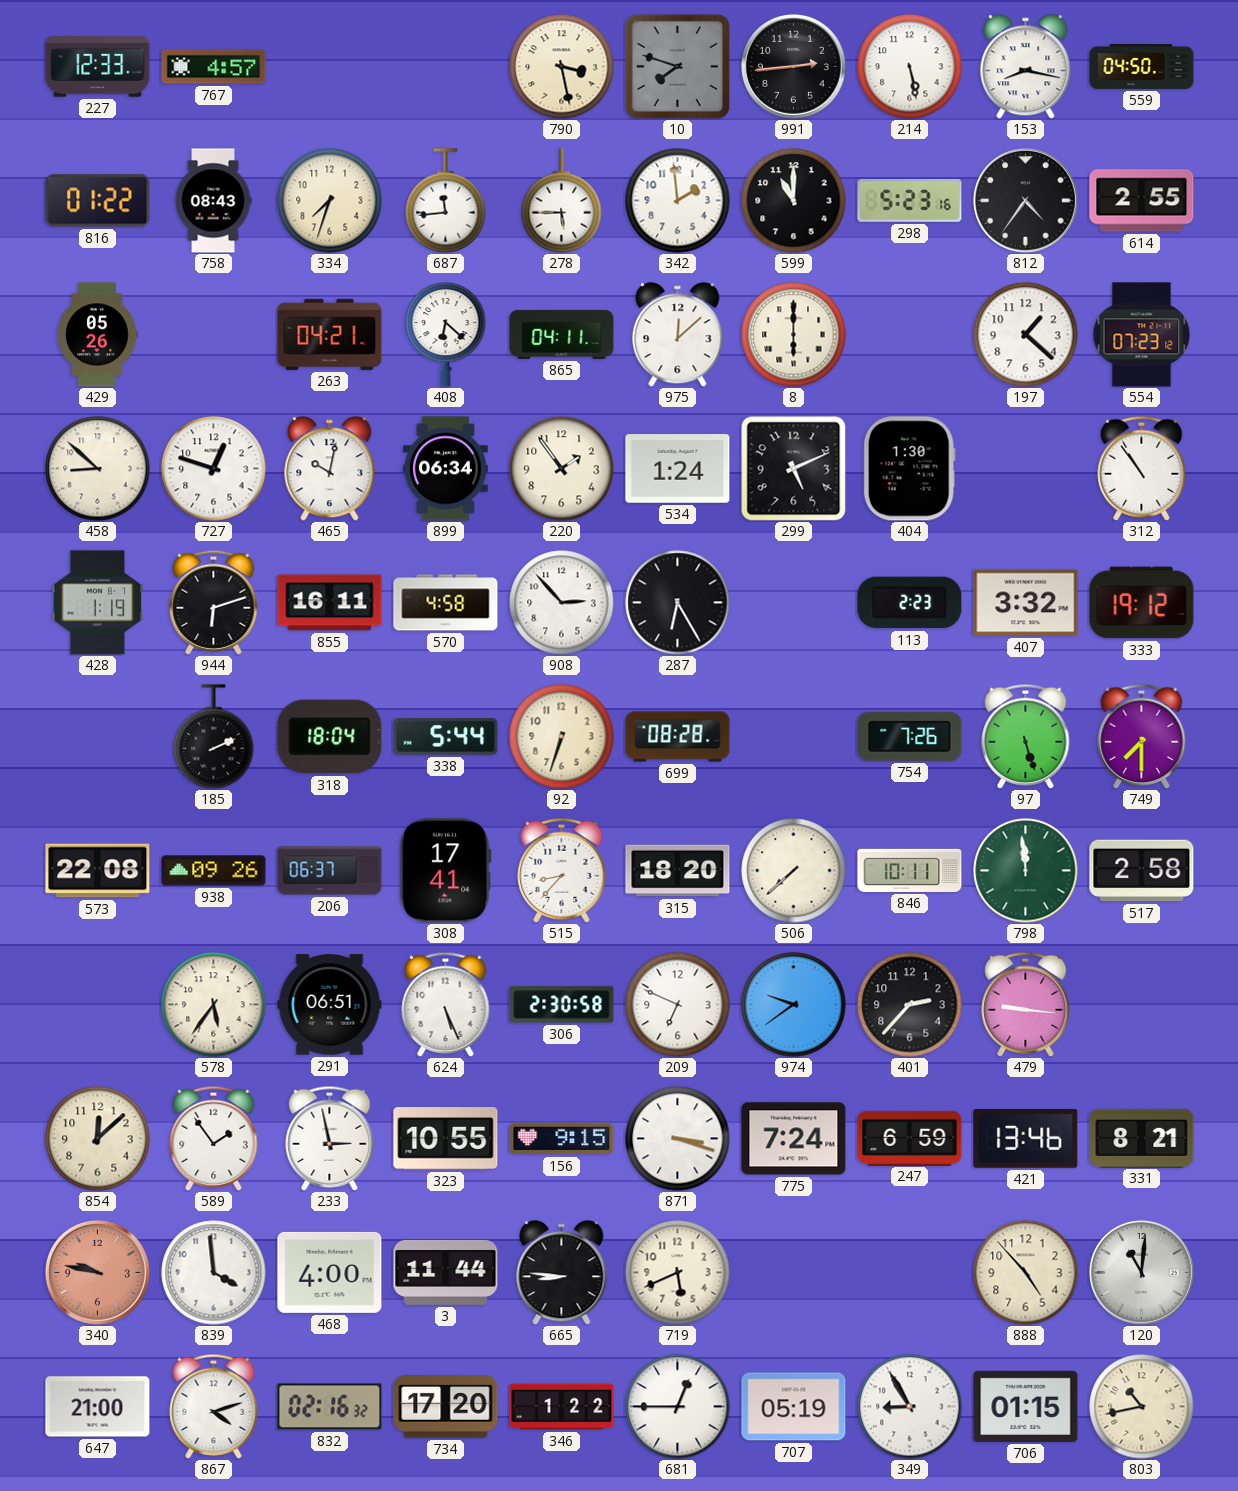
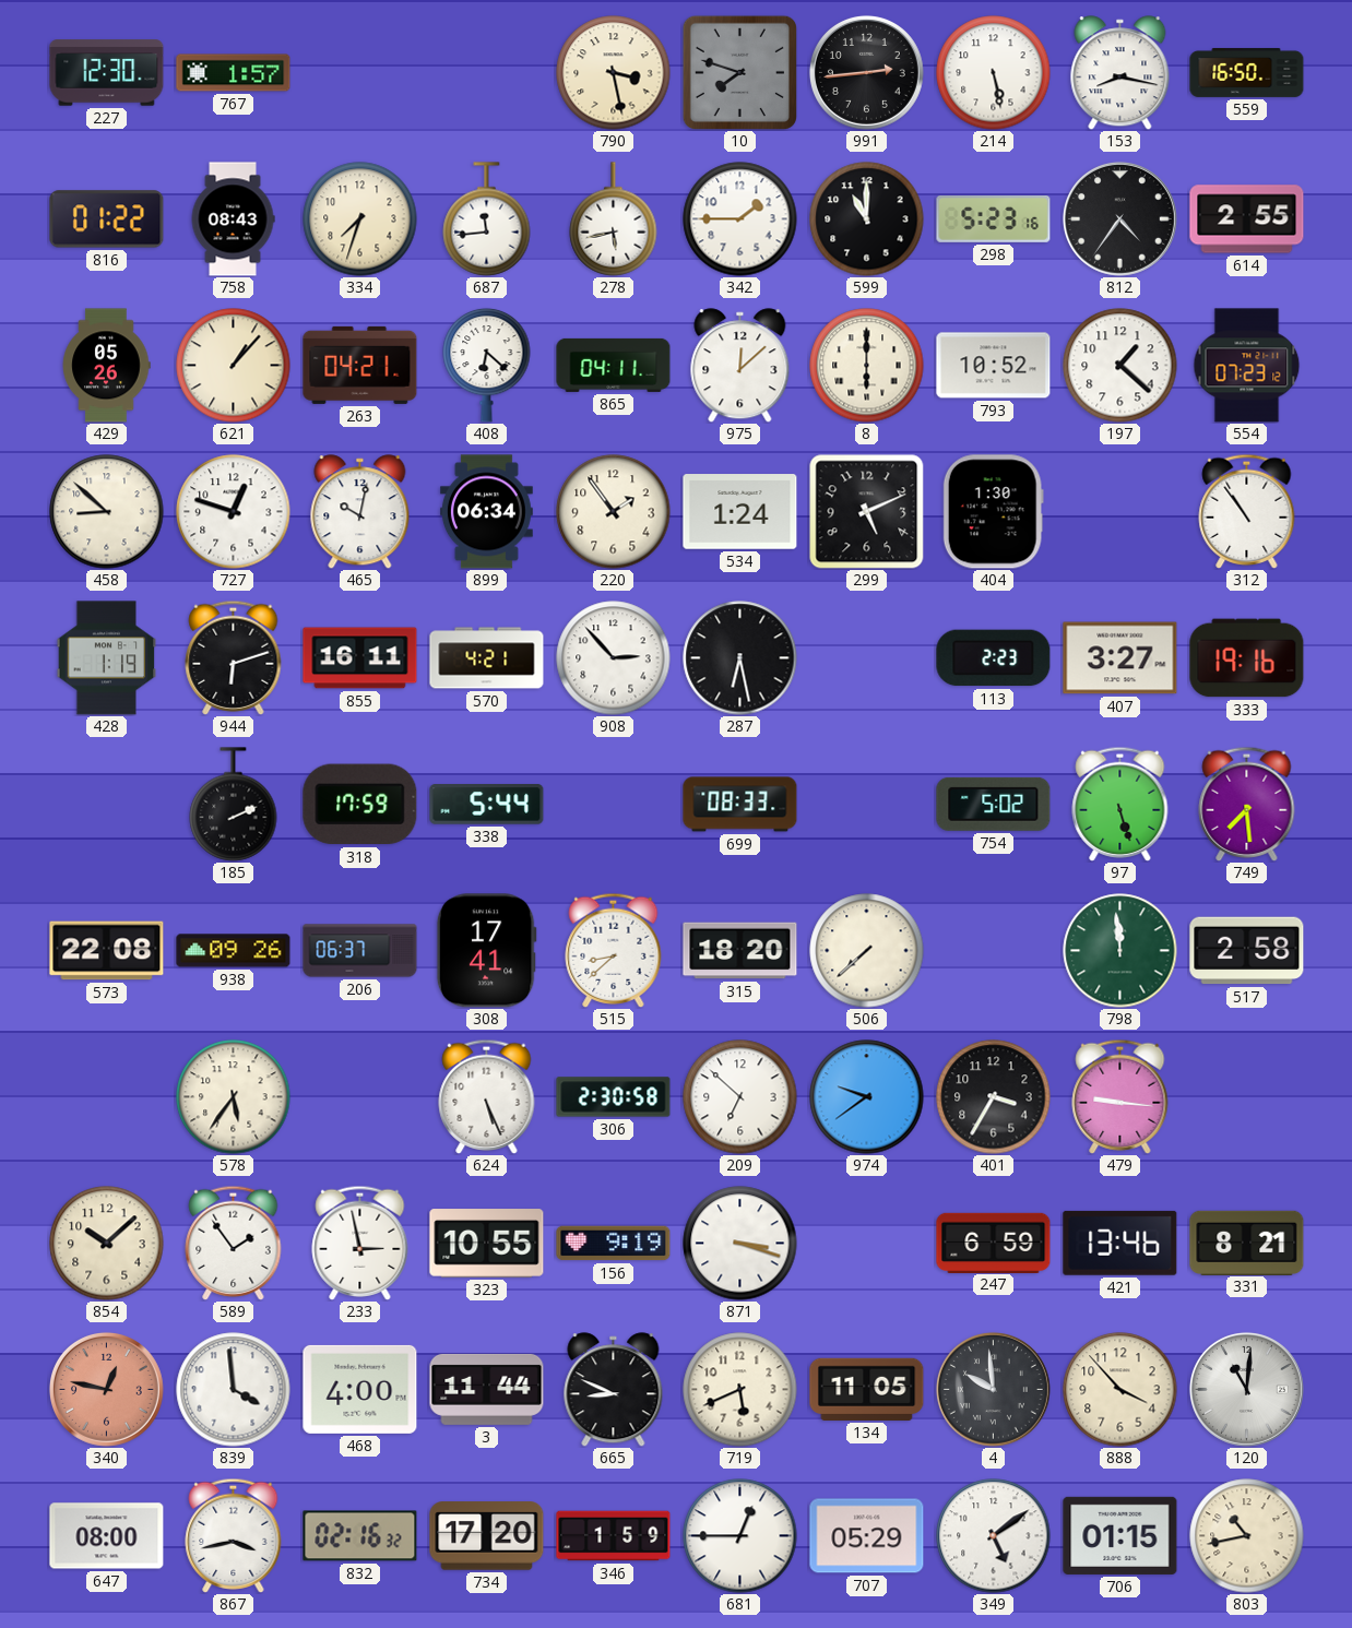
227: 12:33 -> 12:30 (107, 73)
767: 4:57 -> 1:57 (234, 73)
559: 04:50 -> 16:50 (1247, 72)
278: 5:45 -> 5:43 (614, 219)
342: 1:59 -> 1:45 (740, 219)
621: none -> 1:07 (234, 366)
793: none -> 10:52 (994, 366)
570: 4:58 -> 4:21 (487, 658)
287: 6:25 -> 6:28 (740, 658)
407: 3:32 -> 3:27 (1120, 658)
333: 19:12 -> 19:16 (1247, 658)
318: 18:04 -> 17:59 (360, 805)
92: 6:33 -> none (562, 737)
699: 08:28 -> 08:33 (740, 805)
754: 7:26 -> 5:02 (994, 804)
749: 7:30 -> 7:29 (1247, 804)
515: 8:37 -> 8:38 (614, 950)
846: 10:11 -> none (910, 870)
291: 06:51 -> none (330, 1005)
209: 6:49 -> 6:52 (740, 1097)
401: 2:37 -> 3:35 (994, 1097)
854: 12:08 -> 10:08 (107, 1244)
156: 9:15 -> 9:19 (614, 1244)
775: 7:24 -> none (794, 1139)
340: 9:47 -> 12:47 (106, 1389)
665: 8:46 -> 8:49 (614, 1390)
134: none -> 11:05 (867, 1389)
4: none -> 9:59 (993, 1389)
888: 4:53 -> 3:53 (1120, 1390)
647: 21:00 -> 08:00 (107, 1536)
867: 4:12 -> 3:43 (234, 1535)
346: 1:22 -> 1:59 (614, 1536)
707: 05:19 -> 05:29 (867, 1536)
349: 8:55 -> 5:09 (994, 1536)
